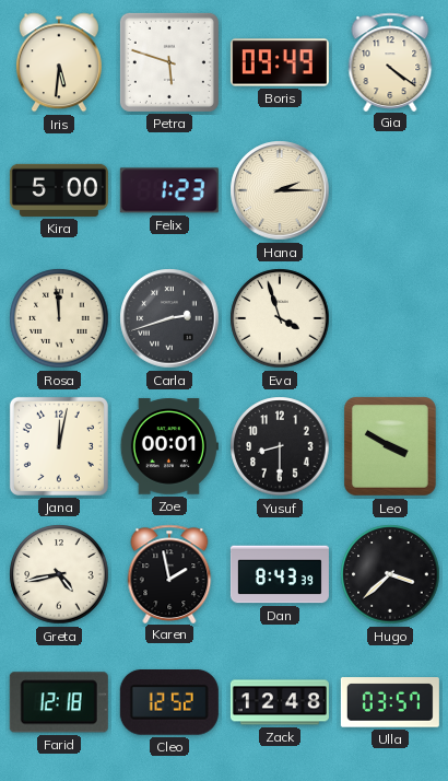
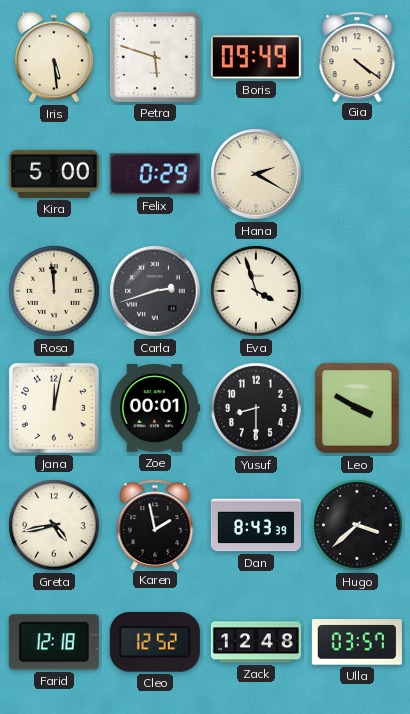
Iris: 5:31 -> 5:29 (54, 57)
Felix: 1:23 -> 0:29 (155, 174)
Hana: 2:15 -> 2:20 (256, 174)
